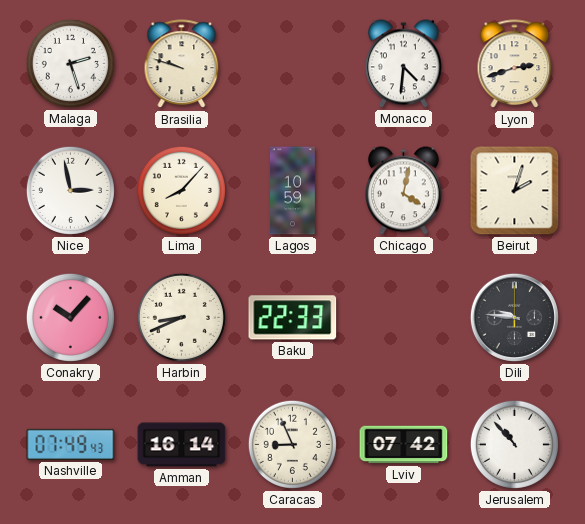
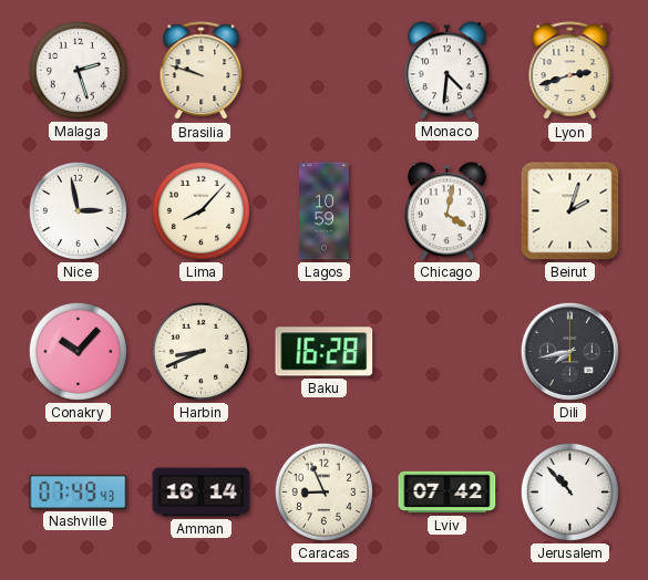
Baku: 22:33 -> 16:28 (325, 352)
Dili: 9:46 -> 7:43 (569, 351)
